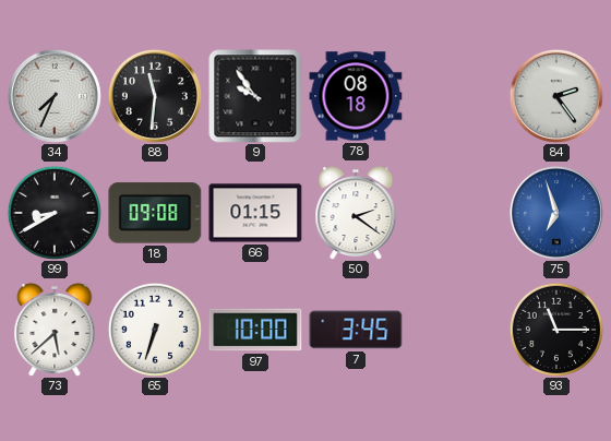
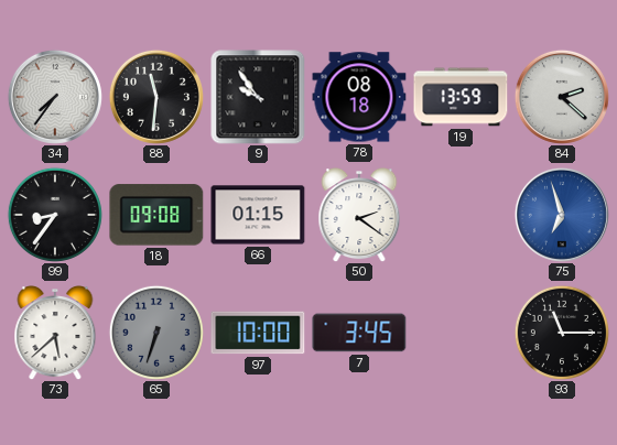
34: 7:34 -> 7:36 (55, 97)
19: none -> 13:59 (461, 97)
84: 2:24 -> 2:22 (562, 97)
99: 8:40 -> 8:36 (55, 215)
65 dial: white -> grey (156, 333)
